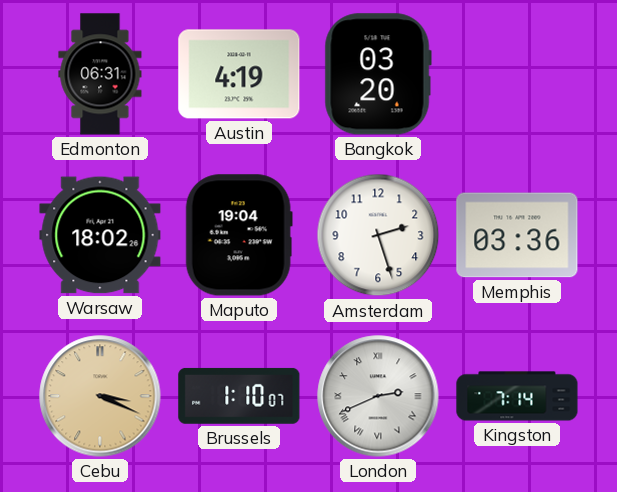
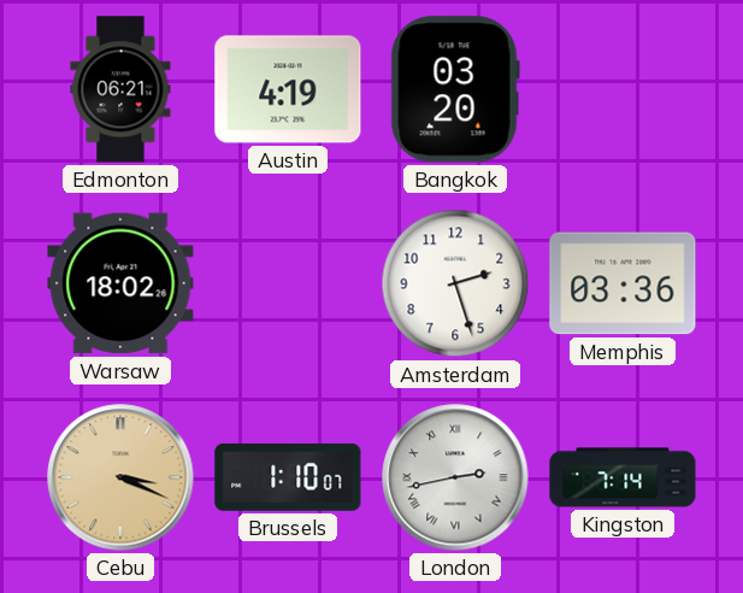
Edmonton: 06:31 -> 06:21 (120, 89)
Maputo: 19:04 -> none (239, 235)
London: 2:41 -> 2:43 (455, 477)
